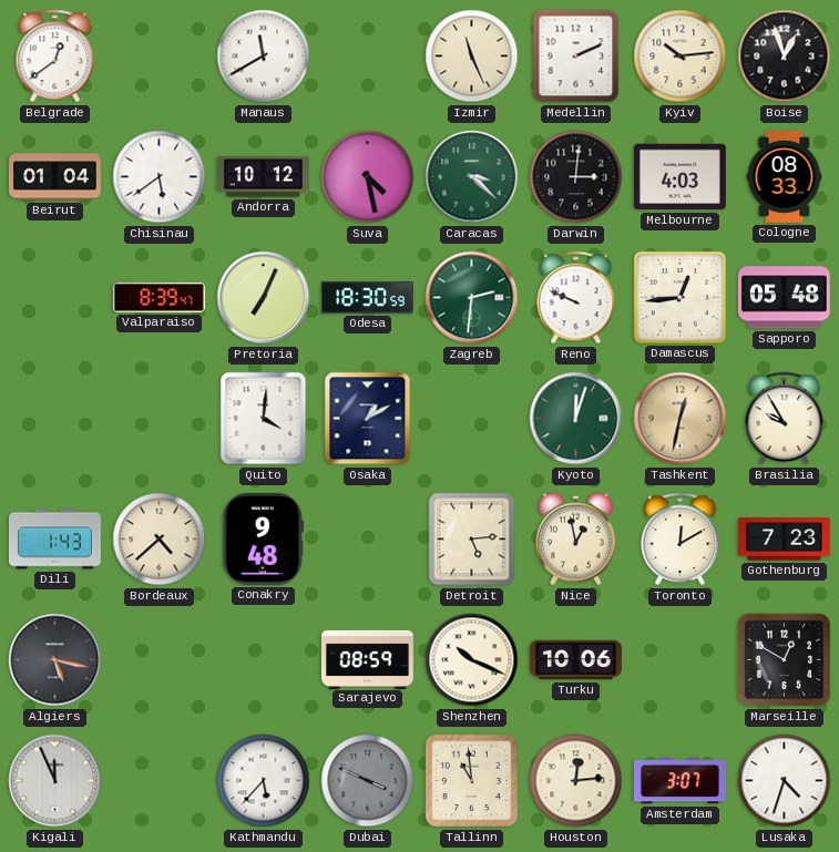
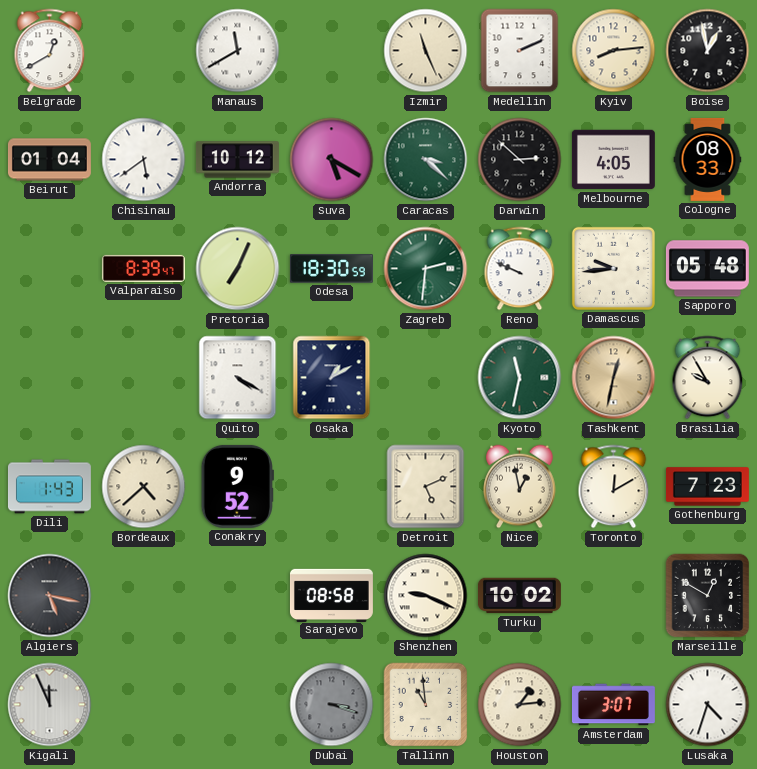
Belgrade: 12:39 -> 12:40 (50, 51)
Kyiv: 10:14 -> 8:14 (614, 51)
Boise: 12:57 -> 12:58 (708, 51)
Suva: 4:28 -> 5:20 (332, 160)
Darwin: 3:01 -> 2:52 (520, 160)
Melbourne: 4:03 -> 4:05 (613, 160)
Damascus: 12:44 -> 9:44 (613, 268)
Quito: 4:01 -> 4:20 (238, 378)
Kyoto: 12:03 -> 11:32 (520, 378)
Conakry: 9:48 -> 9:52 (237, 486)
Detroit: 5:14 -> 5:11 (426, 487)
Sarajevo: 08:59 -> 08:58 (331, 595)
Shenzhen: 10:19 -> 9:19 (426, 596)
Turku: 10:06 -> 10:02 (519, 596)
Kathmandu: 5:37 -> none (264, 781)
Dubai: 3:49 -> 3:18 (332, 705)
Houston: 12:14 -> 1:14 (520, 705)
